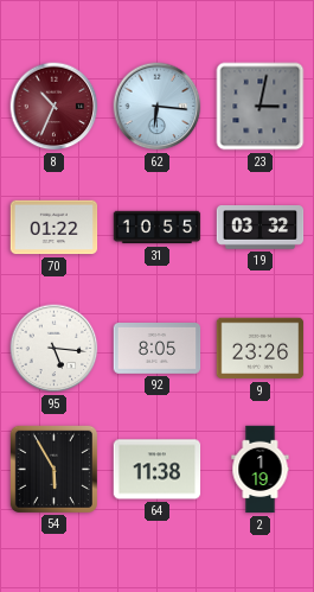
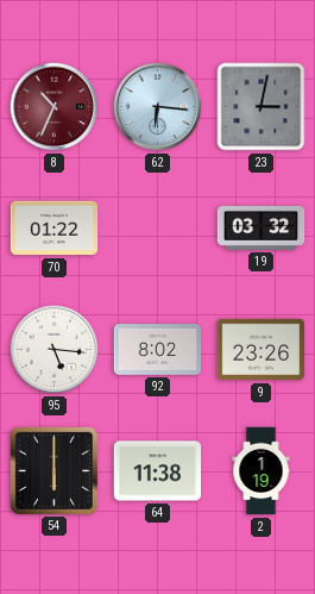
31: 10:55 -> none (158, 228)
92: 8:05 -> 8:02 (158, 350)
54: 5:55 -> 6:00 (53, 470)
